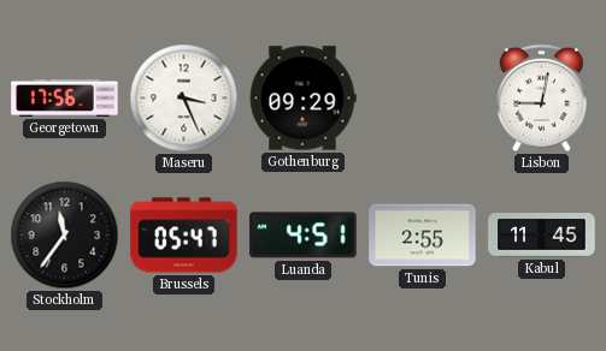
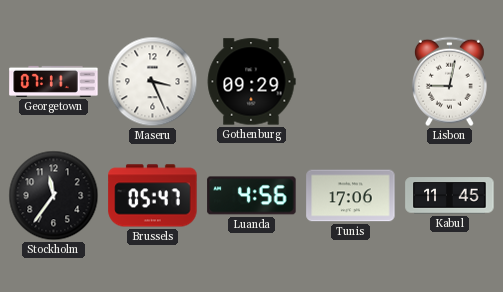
Georgetown: 17:56 -> 07:11 (54, 81)
Luanda: 4:51 -> 4:56 (252, 196)
Tunis: 2:55 -> 17:06 (351, 196)
